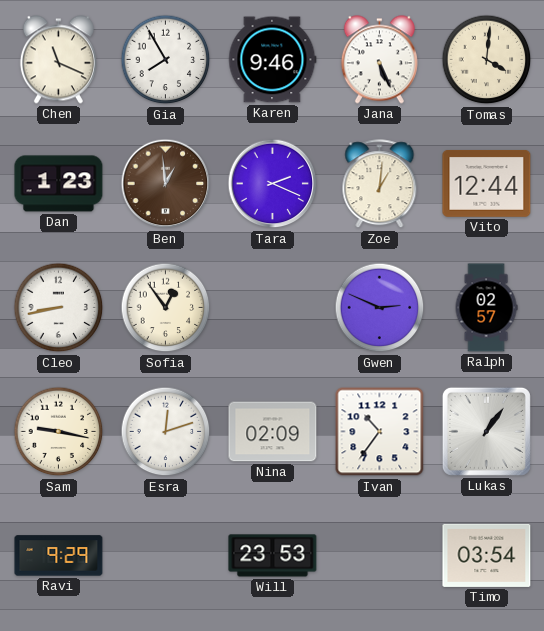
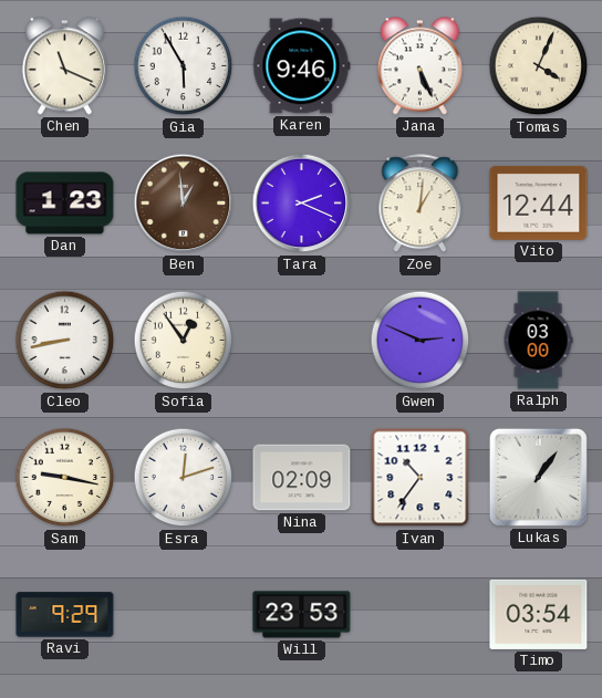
Gia: 7:55 -> 5:55 (184, 66)
Tomas: 4:01 -> 4:04 (539, 66)
Ralph: 02:57 -> 03:00 (538, 341)
